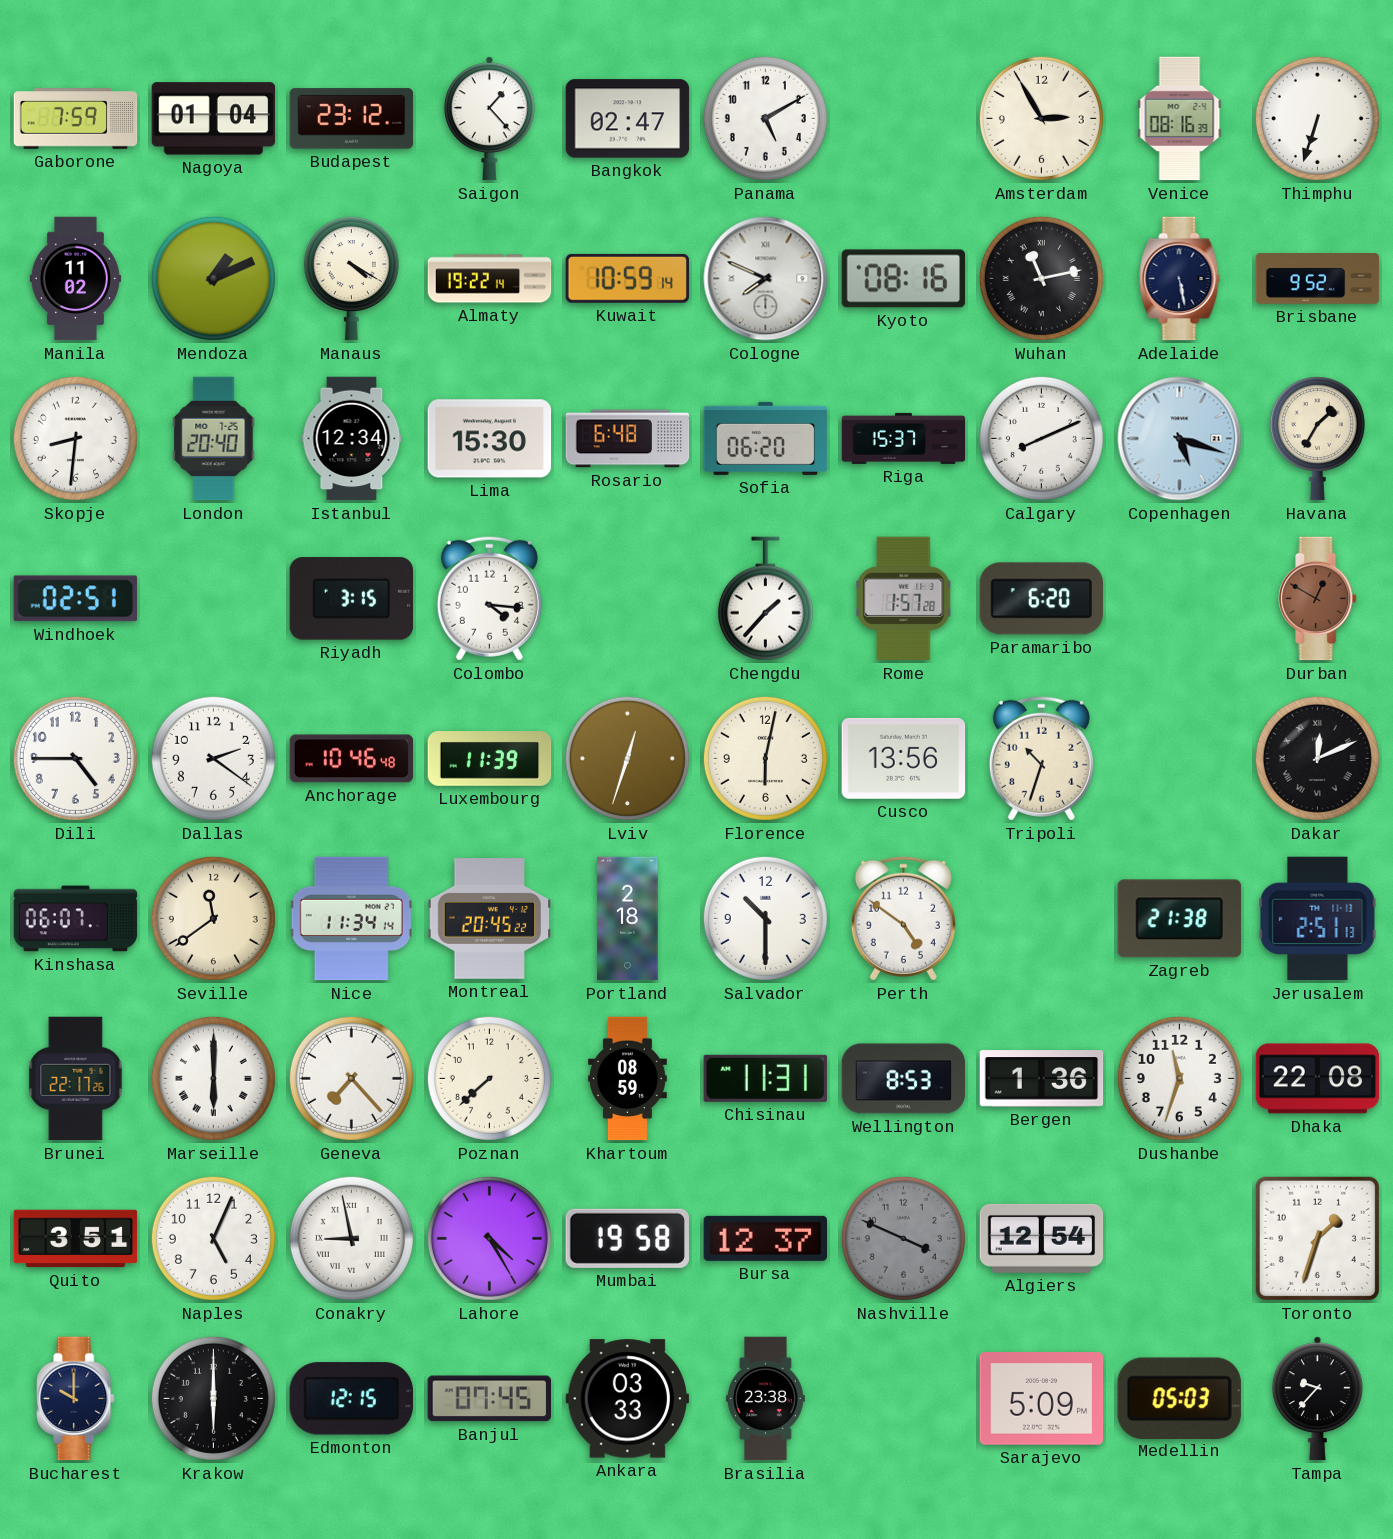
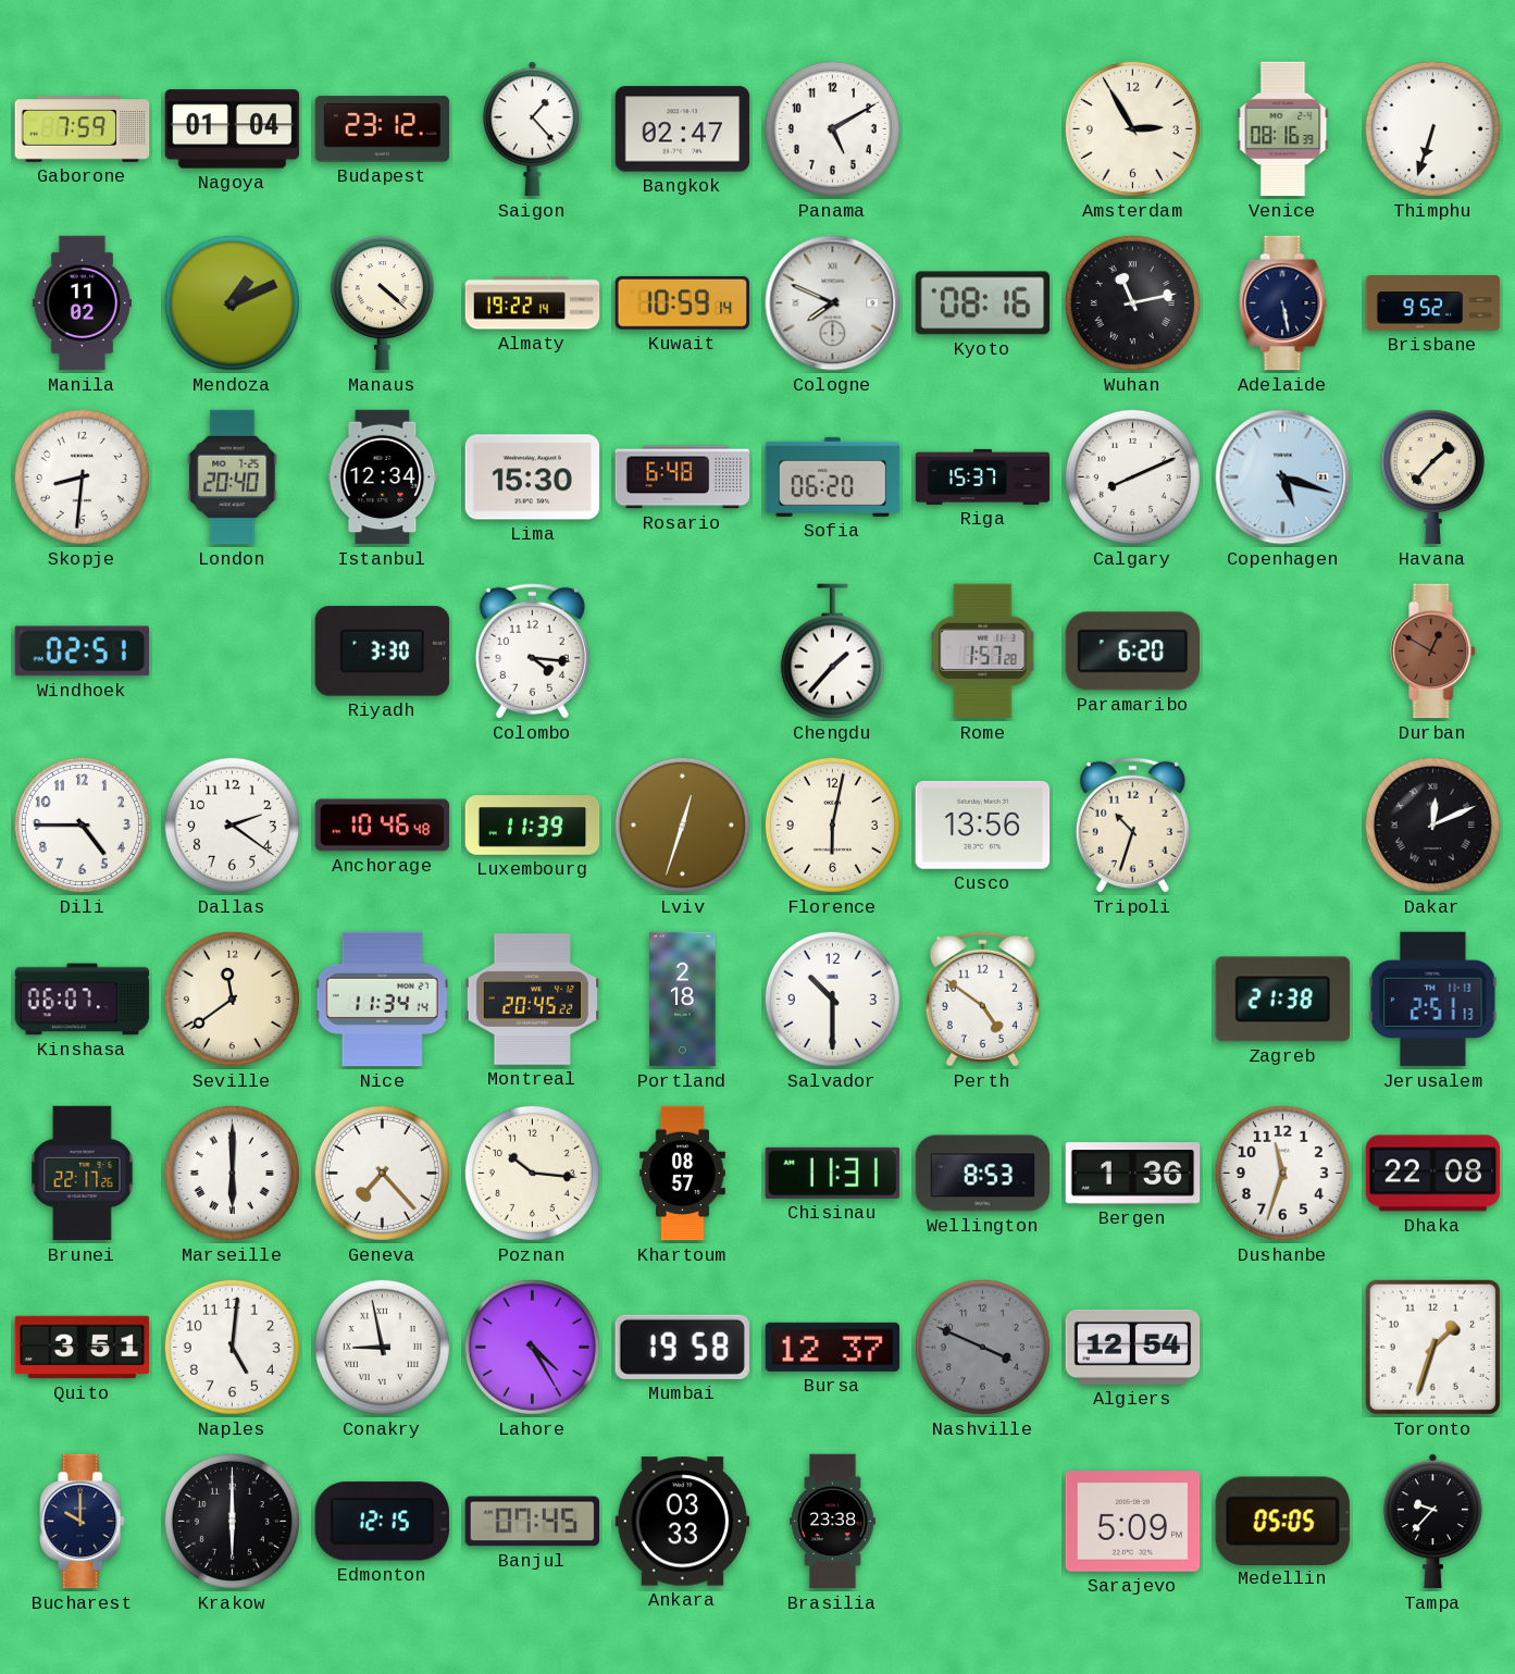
Manaus: 4:20 -> 4:22 (382, 303)
Havana: 1:35 -> 1:37 (1432, 478)
Riyadh: 3:15 -> 3:30 (383, 652)
Poznan: 7:38 -> 10:16 (532, 1173)
Khartoum: 08:59 -> 08:57 (682, 1174)
Naples: 5:04 -> 5:01 (232, 1347)
Medellin: 05:03 -> 05:05 (1282, 1521)
